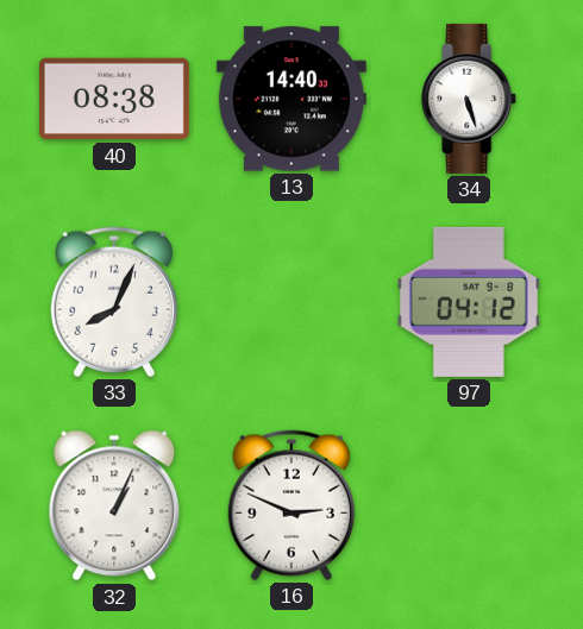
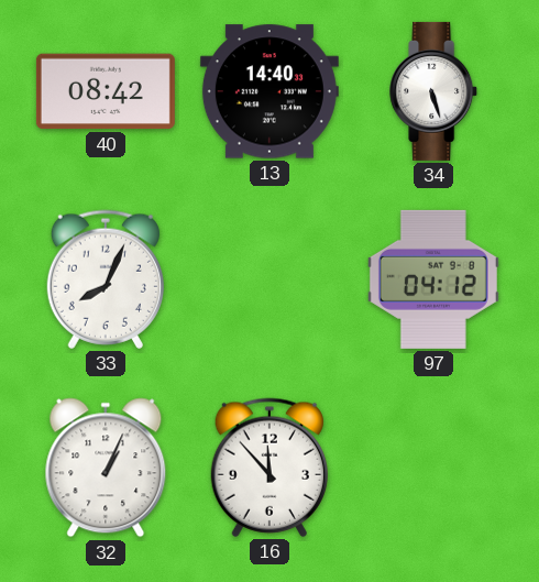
40: 08:38 -> 08:42 (106, 91)
16: 2:49 -> 11:53 (269, 468)
